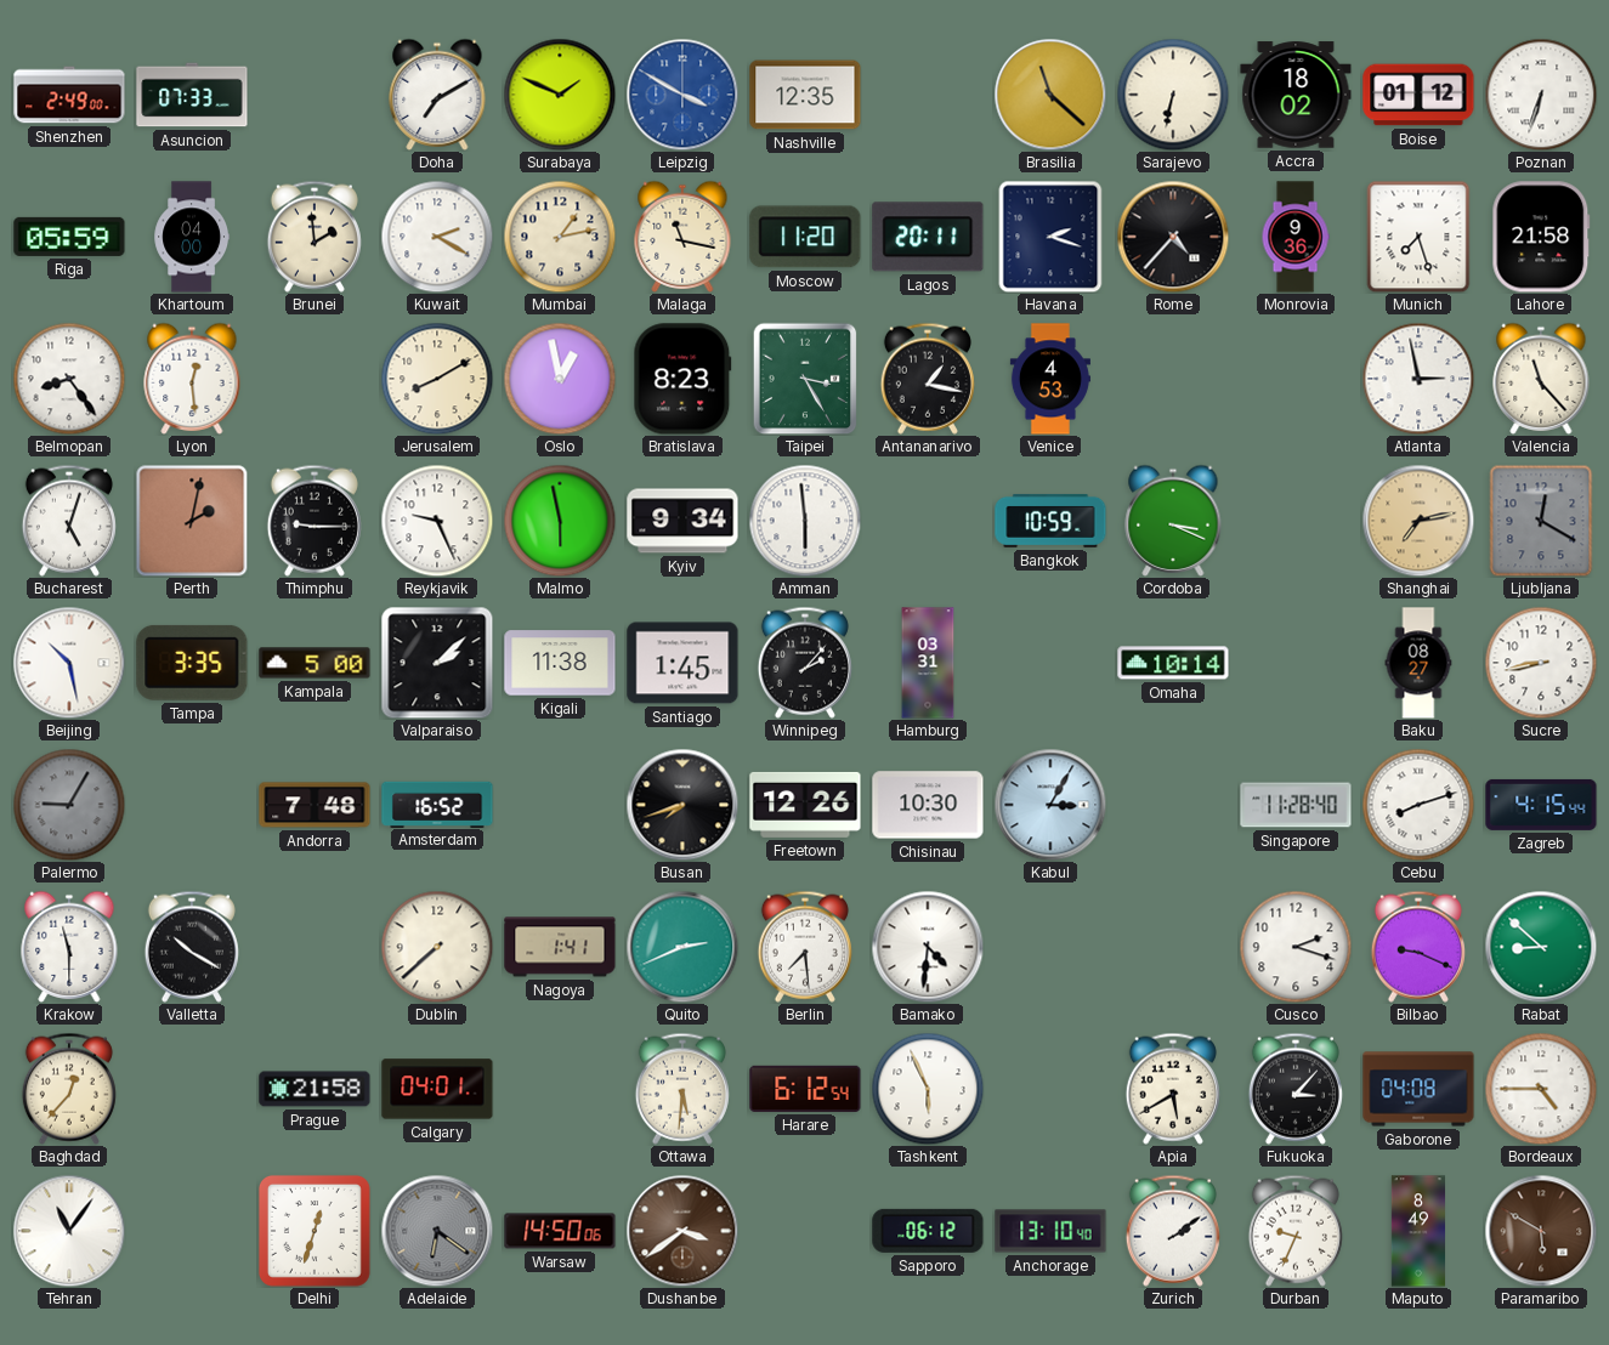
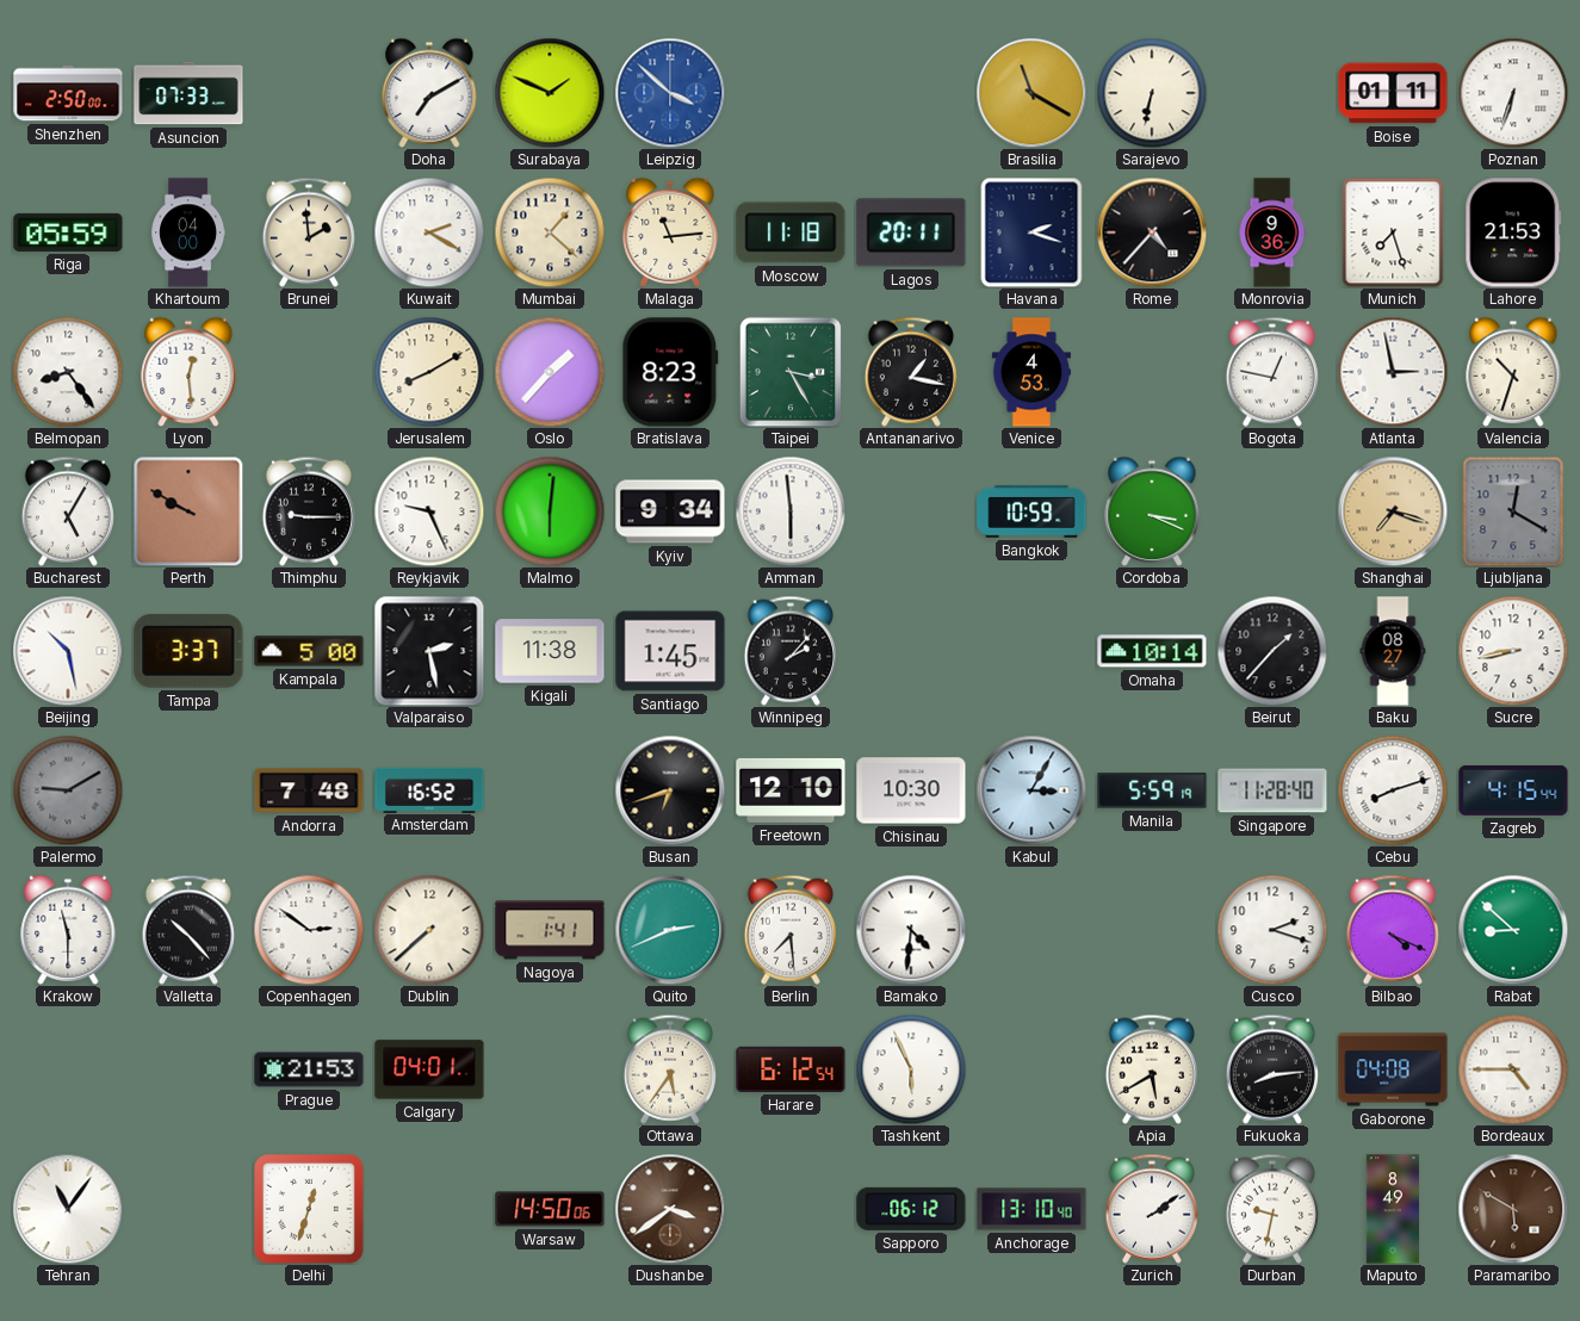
Shenzhen: 2:49 -> 2:50 (68, 93)
Leipzig: 3:50 -> 3:52 (670, 93)
Nashville: 12:35 -> none (805, 95)
Brasilia: 11:22 -> 11:20 (1031, 93)
Accra: 18:02 -> none (1296, 95)
Boise: 01:12 -> 01:11 (1393, 93)
Mumbai: 1:13 -> 1:22 (550, 232)
Malaga: 11:17 -> 11:14 (670, 232)
Moscow: 11:20 -> 11:18 (791, 232)
Lahore: 21:58 -> 21:53 (1513, 232)
Oslo: 12:58 -> 1:37 (550, 372)
Bogota: none -> 12:47 (1272, 372)
Valencia: 11:23 -> 10:33 (1513, 372)
Bucharest: 5:03 -> 5:05 (68, 511)
Perth: 2:02 -> 9:50 (188, 511)
Malmo: 5:58 -> 6:01 (550, 511)
Shanghai: 7:13 -> 7:18 (1393, 511)
Tampa: 3:35 -> 3:37 (188, 651)
Valparaiso: 2:08 -> 2:28 (429, 651)
Hamburg: 03:31 -> none (928, 663)
Beirut: none -> 1:37 (1272, 651)
Palermo: 9:05 -> 9:10 (68, 790)
Busan: 7:42 -> 6:42 (670, 790)
Freetown: 12:26 -> 12:10 (791, 790)
Manila: none -> 5:59 (1152, 790)
Valletta: 10:20 -> 10:23 (188, 930)
Copenhagen: none -> 2:51 (309, 930)
Bilbao: 9:19 -> 4:19 (1393, 930)
Baghdad: 12:37 -> none (69, 1089)
Prague: 21:58 -> 21:53 (309, 1069)
Ottawa: 5:31 -> 5:36 (670, 1069)
Fukuoka: 3:07 -> 8:14 (1272, 1069)
Adelaide: 6:21 -> none (437, 1231)
Durban: 9:34 -> 9:32 (1272, 1209)
